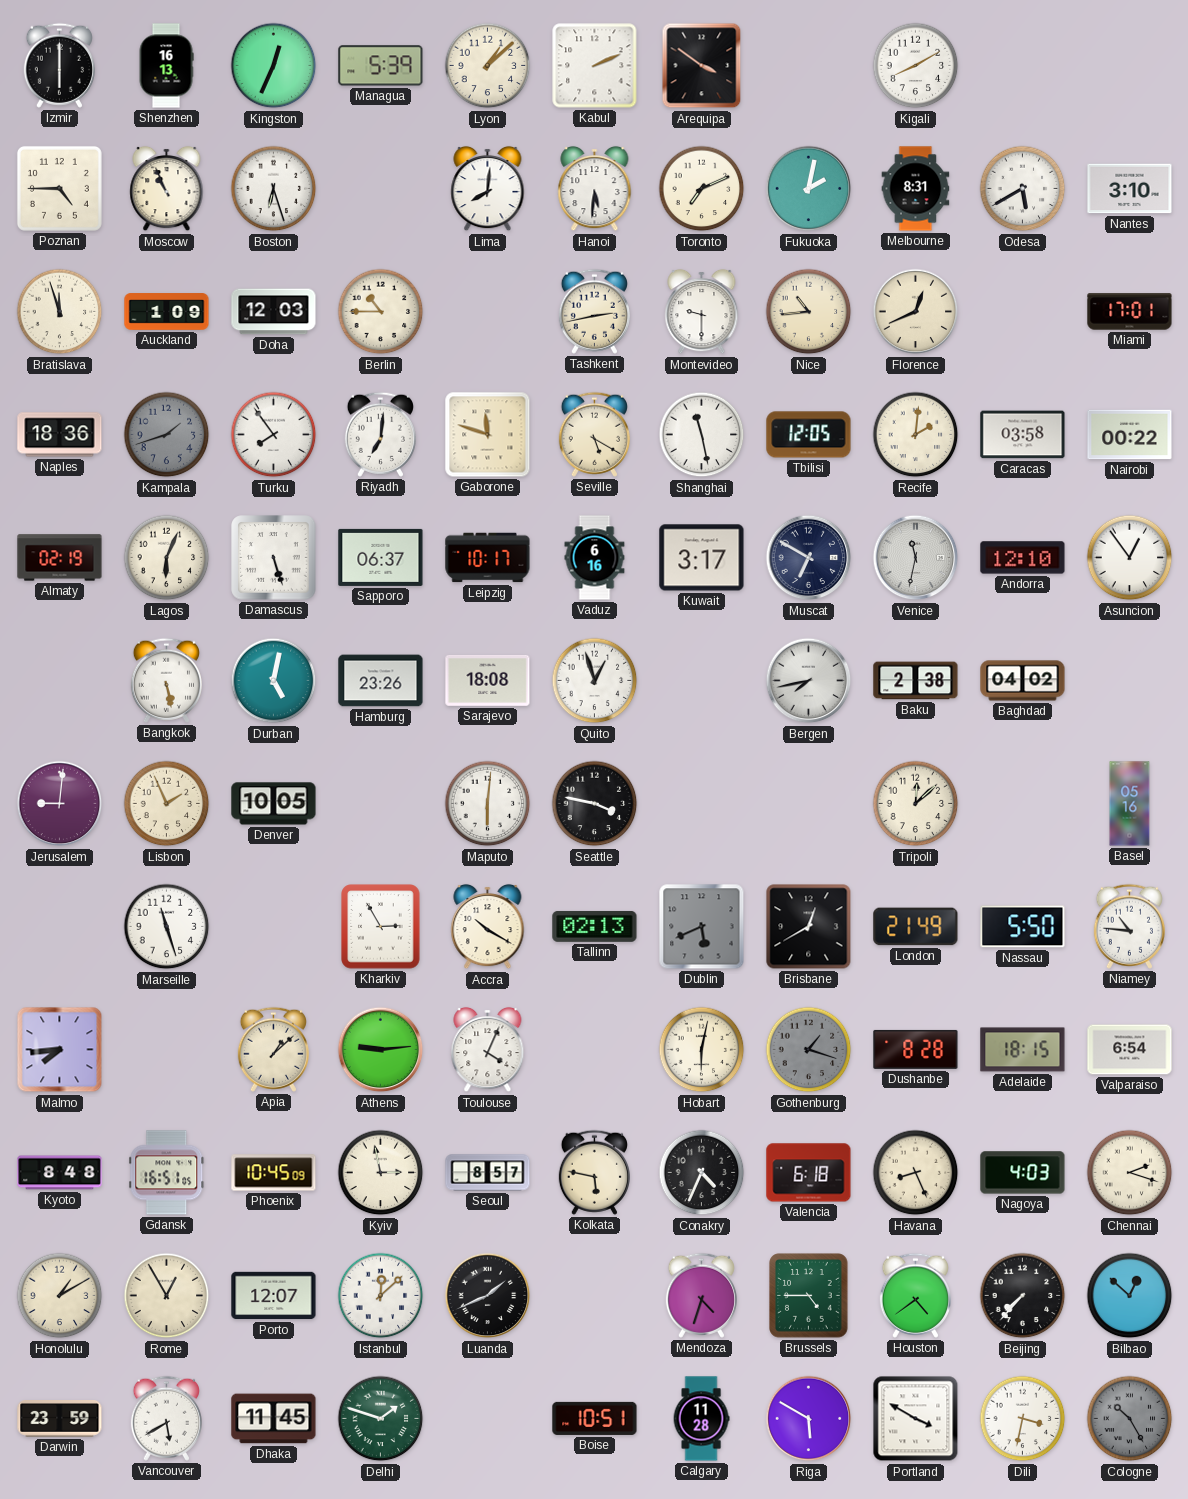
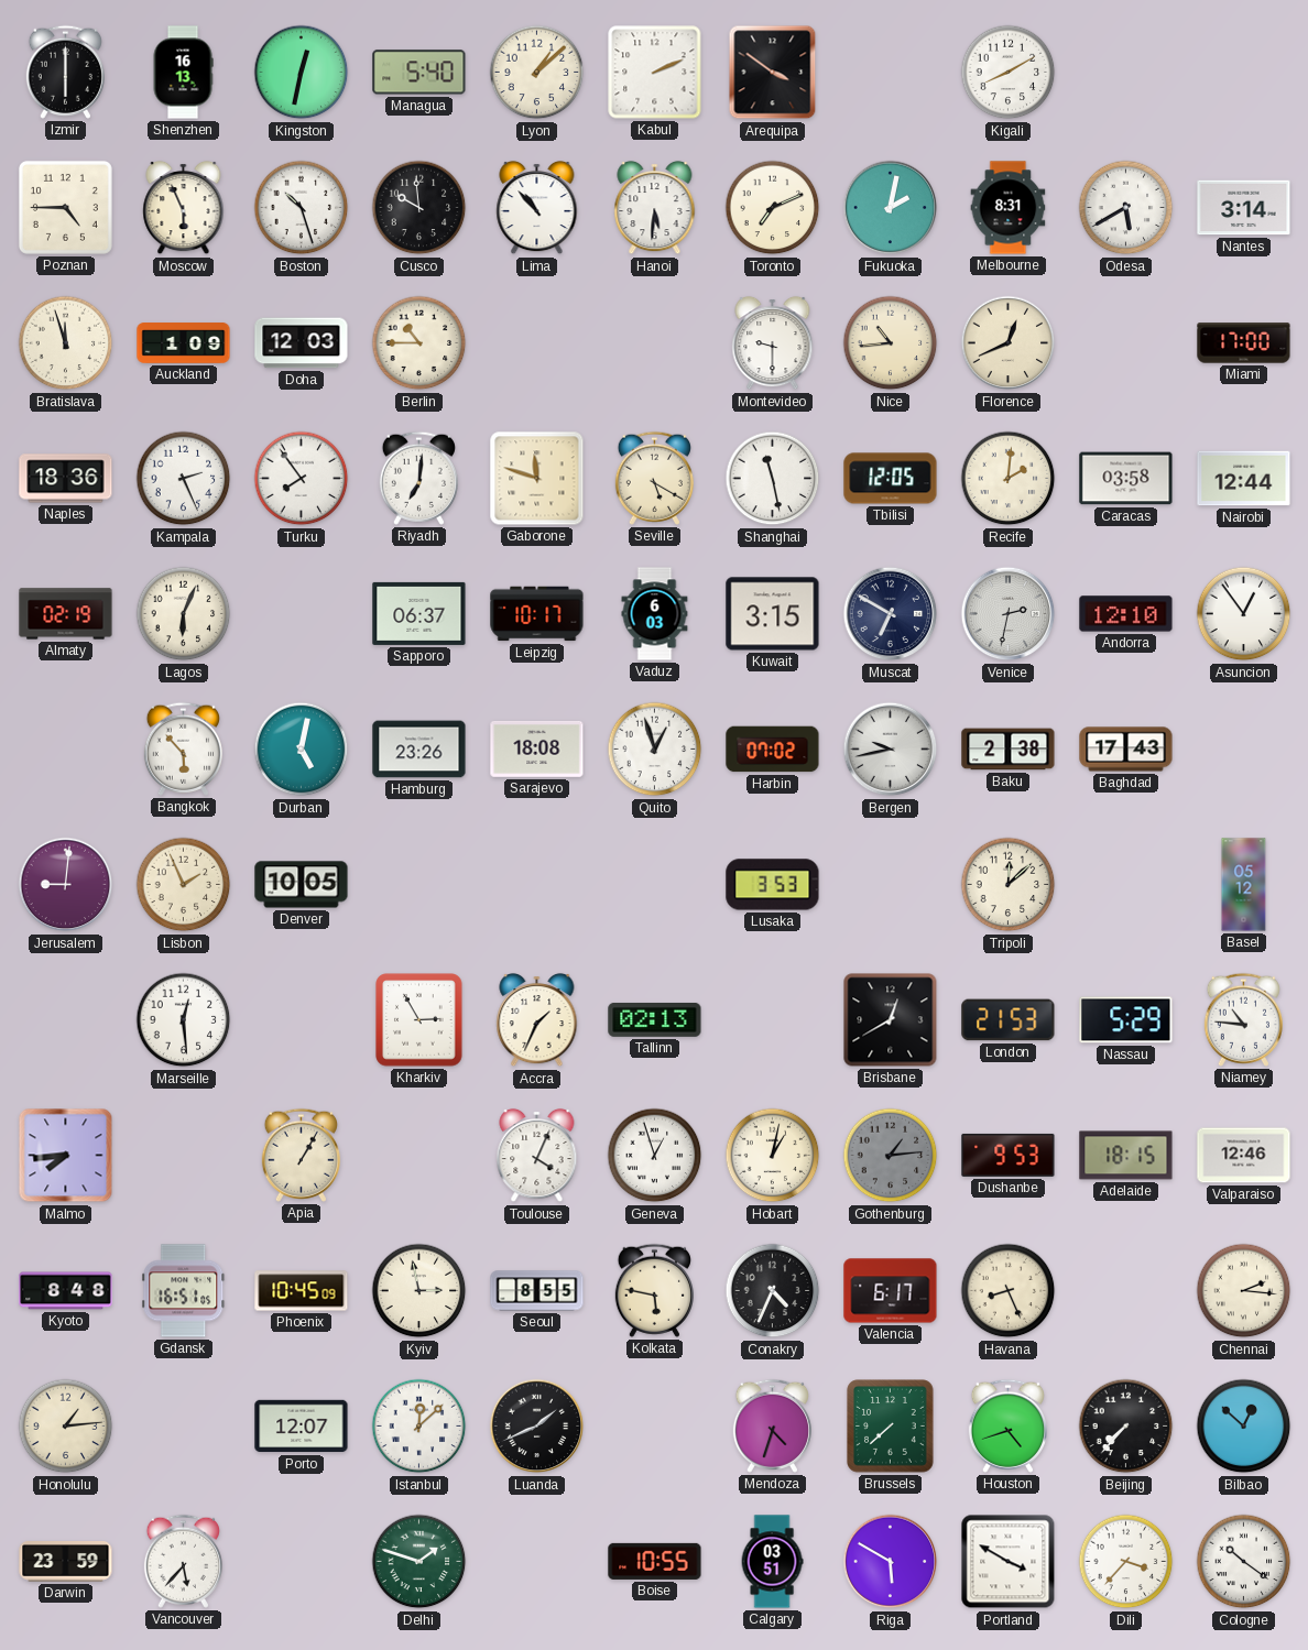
Kingston: 12:34 -> 12:32 (302, 73)
Managua: 5:39 -> 5:40 (419, 73)
Moscow: 10:56 -> 5:56 (184, 208)
Boston: 6:27 -> 10:27 (302, 208)
Cusco: none -> 9:59 (419, 208)
Lima: 8:01 -> 10:53 (537, 208)
Nantes: 3:10 -> 3:14 (1244, 208)
Tashkent: 2:43 -> none (594, 311)
Miami: 17:01 -> 17:00 (1244, 343)
Kampala: 1:42 -> 2:26 (184, 479)
Kampala dial: grey -> white (184, 479)
Nairobi: 00:22 -> 12:44 (1244, 479)
Damascus: 5:27 -> none (274, 558)
Vaduz: 6:16 -> 6:03 (655, 614)
Kuwait: 3:17 -> 3:15 (773, 614)
Venice: 11:32 -> 2:32 (1009, 614)
Bangkok: 5:28 -> 5:53 (183, 748)
Harbin: none -> 07:02 (773, 750)
Bergen: 7:43 -> 9:43 (891, 750)
Baghdad: 04:02 -> 17:43 (1126, 750)
Maputo: 6:01 -> none (488, 804)
Seattle: 3:47 -> none (595, 804)
Lusaka: none -> 3:53 (773, 885)
Basel: 05:16 -> 05:12 (1244, 885)
Marseille: 11:27 -> 12:29 (184, 1020)
Accra: 10:20 -> 1:34 (537, 1020)
Dublin: 5:41 -> none (702, 927)
London: 21:49 -> 21:53 (1009, 1020)
Nassau: 5:50 -> 5:29 (1126, 1020)
Apia: 1:08 -> 1:05 (301, 1155)
Athens: 9:14 -> none (381, 1050)
Geneva: none -> 12:57 (655, 1156)
Hobart: 6:02 -> 1:02 (773, 1156)
Gothenburg: 1:18 -> 1:14 (891, 1156)
Dushanbe: 8:28 -> 9:53 (1009, 1155)
Valparaiso: 6:54 -> 12:46 (1244, 1156)
Seoul: 8:57 -> 8:55 (537, 1291)
Valencia: 6:18 -> 6:17 (891, 1291)
Nagoya: 4:03 -> none (1023, 1173)
Chennai: 2:18 -> 2:16 (1244, 1291)
Honolulu: 1:10 -> 1:14 (66, 1427)
Rome: 12:55 -> none (167, 1296)
Brussels: 4:45 -> 7:38 (891, 1427)
Houston: 4:39 -> 4:42 (1007, 1425)
Vancouver: 5:40 -> 5:37 (183, 1561)
Dhaka: 11:45 -> none (274, 1419)
Boise: 10:51 -> 10:55 (655, 1561)
Calgary: 11:28 -> 03:51 (772, 1562)
Dili: 3:32 -> 3:37 (1126, 1562)
Cologne: 10:25 -> 10:21 (1244, 1562)
Cologne dial: grey -> white (1244, 1562)
